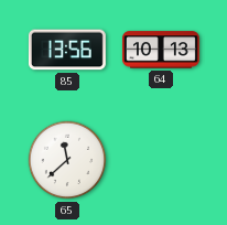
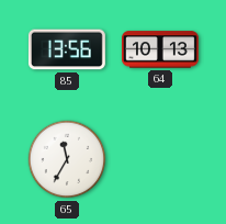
65: 11:38 -> 11:35 (67, 159)
